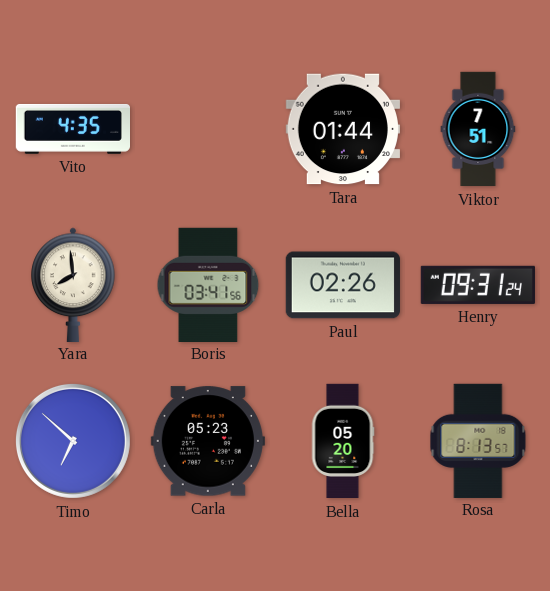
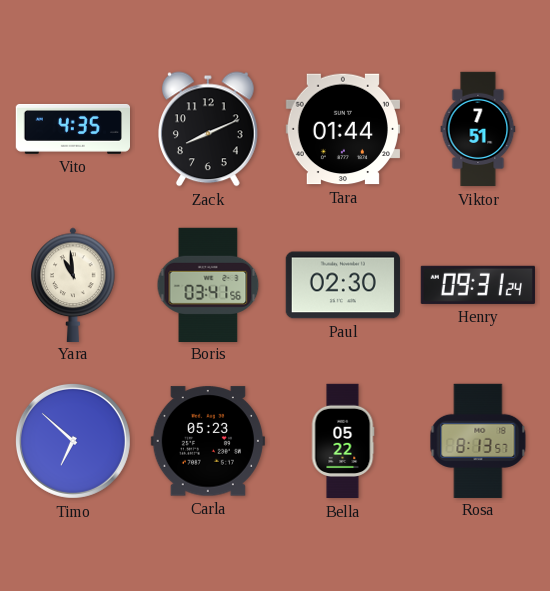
Zack: none -> 8:11 (209, 129)
Yara: 7:59 -> 10:59 (73, 284)
Paul: 02:26 -> 02:30 (343, 285)
Bella: 05:20 -> 05:22 (343, 441)
